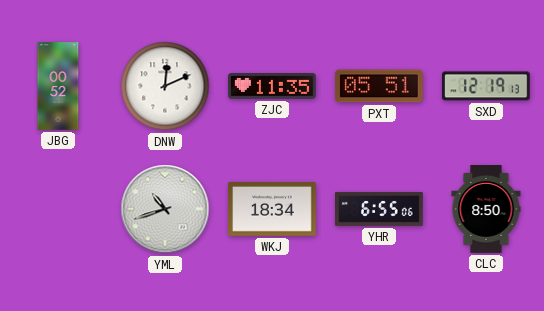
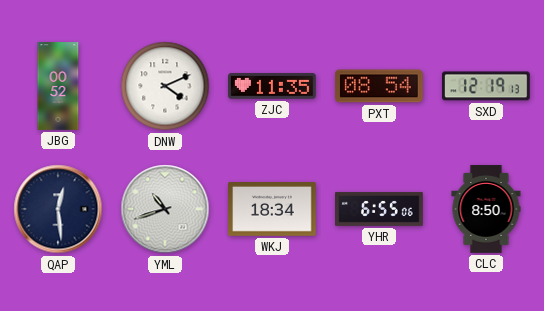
DNW: 12:11 -> 4:11 (165, 86)
PXT: 05:51 -> 08:54 (379, 86)
QAP: none -> 12:29 (58, 209)
